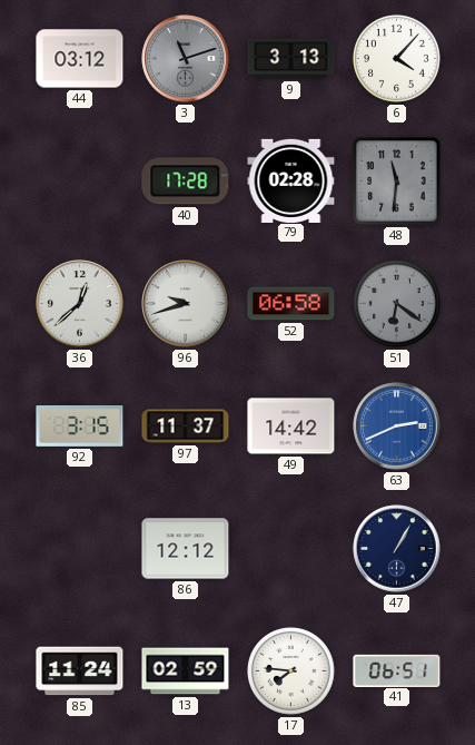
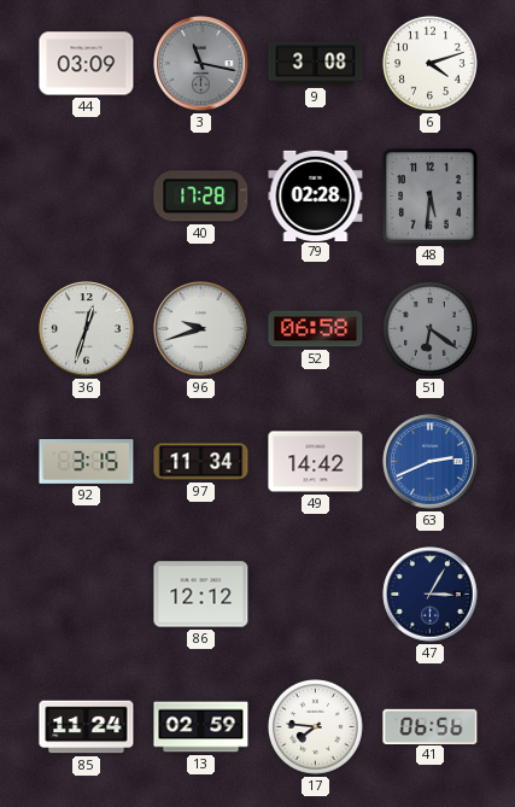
44: 03:12 -> 03:09 (87, 64)
3: 11:12 -> 11:17 (201, 64)
9: 3:13 -> 3:08 (316, 64)
6: 4:07 -> 4:12 (429, 63)
48: 11:31 -> 5:31 (431, 197)
36: 12:38 -> 12:33 (87, 329)
97: 11:37 -> 11:34 (201, 462)
47: 1:05 -> 3:05 (431, 595)
41: 06:51 -> 06:56 (431, 726)
